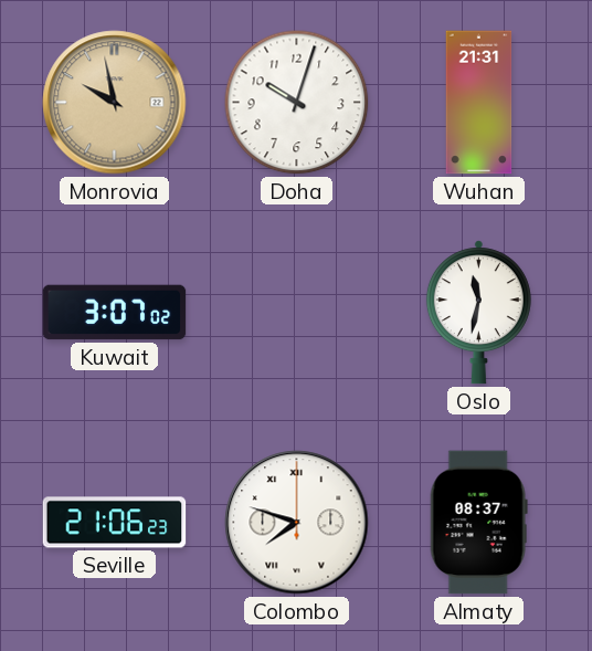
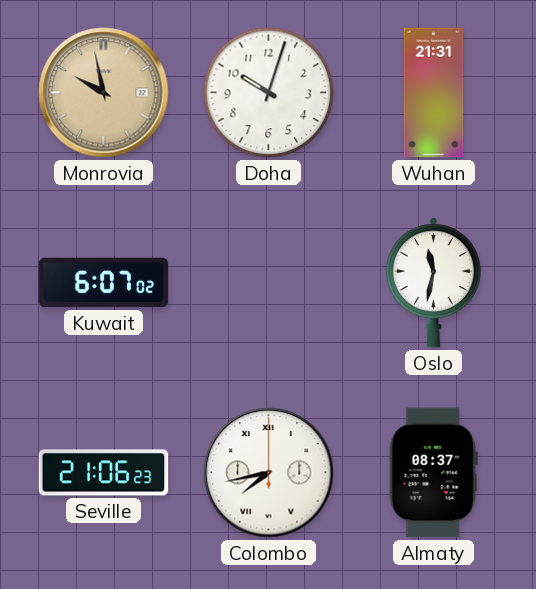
Kuwait: 3:07 -> 6:07 (104, 283)
Colombo: 7:48 -> 7:43 (269, 473)
